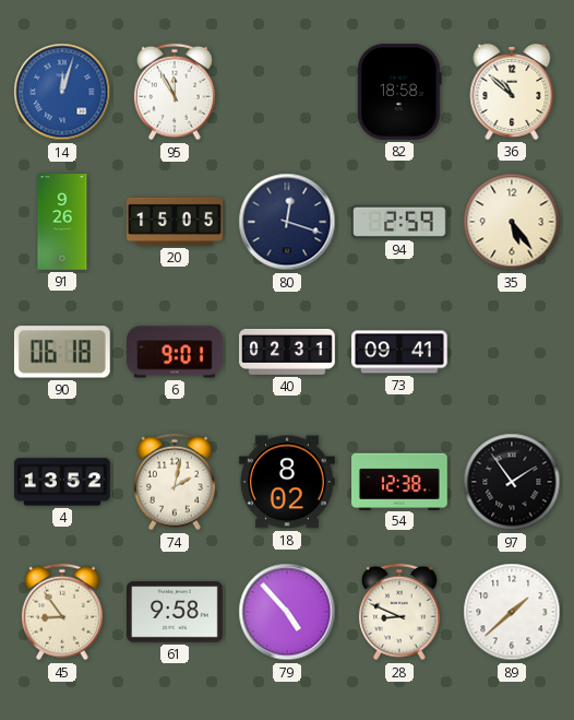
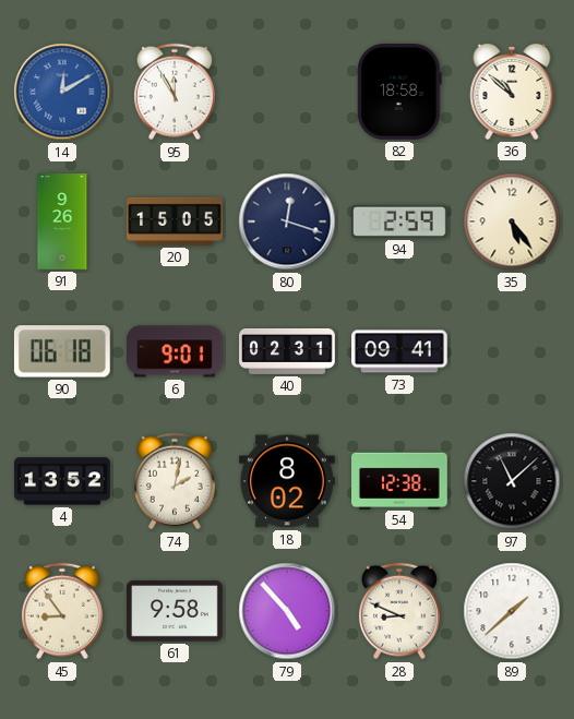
14: 12:03 -> 12:10 (62, 92)
97: 1:54 -> 11:08 (512, 481)
